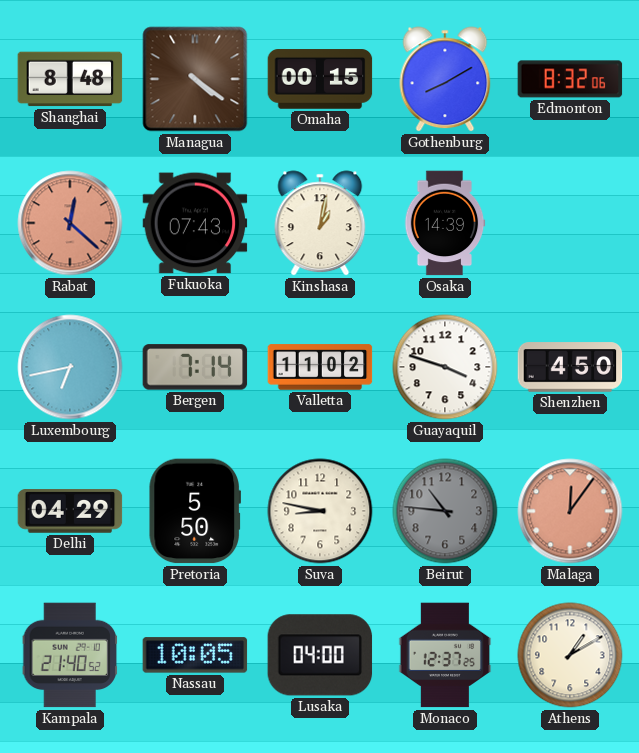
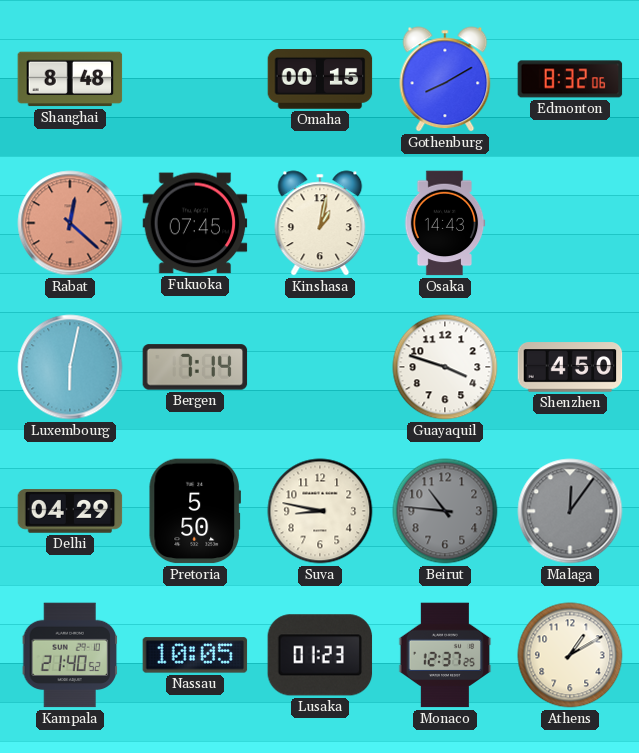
Managua: 4:21 -> none (195, 79)
Fukuoka: 07:43 -> 07:45 (195, 223)
Osaka: 14:39 -> 14:43 (445, 223)
Luxembourg: 6:43 -> 6:02 (70, 367)
Valletta: 11:02 -> none (320, 367)
Malaga dial: salmon -> grey (570, 511)
Lusaka: 04:00 -> 01:23 (320, 655)
